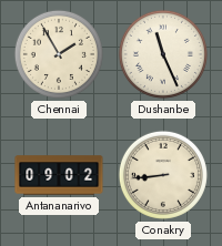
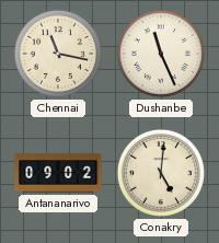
Chennai: 1:55 -> 11:17 (58, 54)
Conakry: 8:44 -> 5:01 (161, 173)
